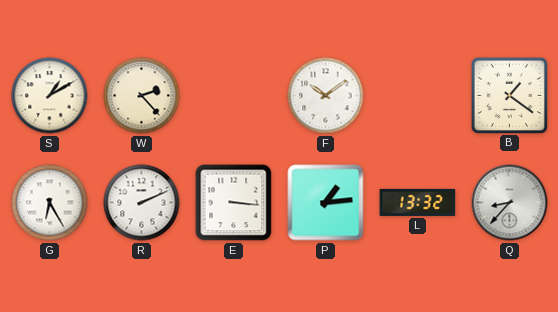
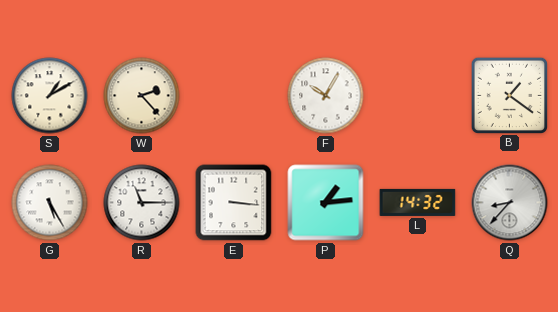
F: 10:09 -> 10:05 (326, 96)
G: 6:25 -> 5:25 (50, 203)
R: 2:11 -> 11:15 (142, 203)
L: 13:32 -> 14:32 (418, 202)
